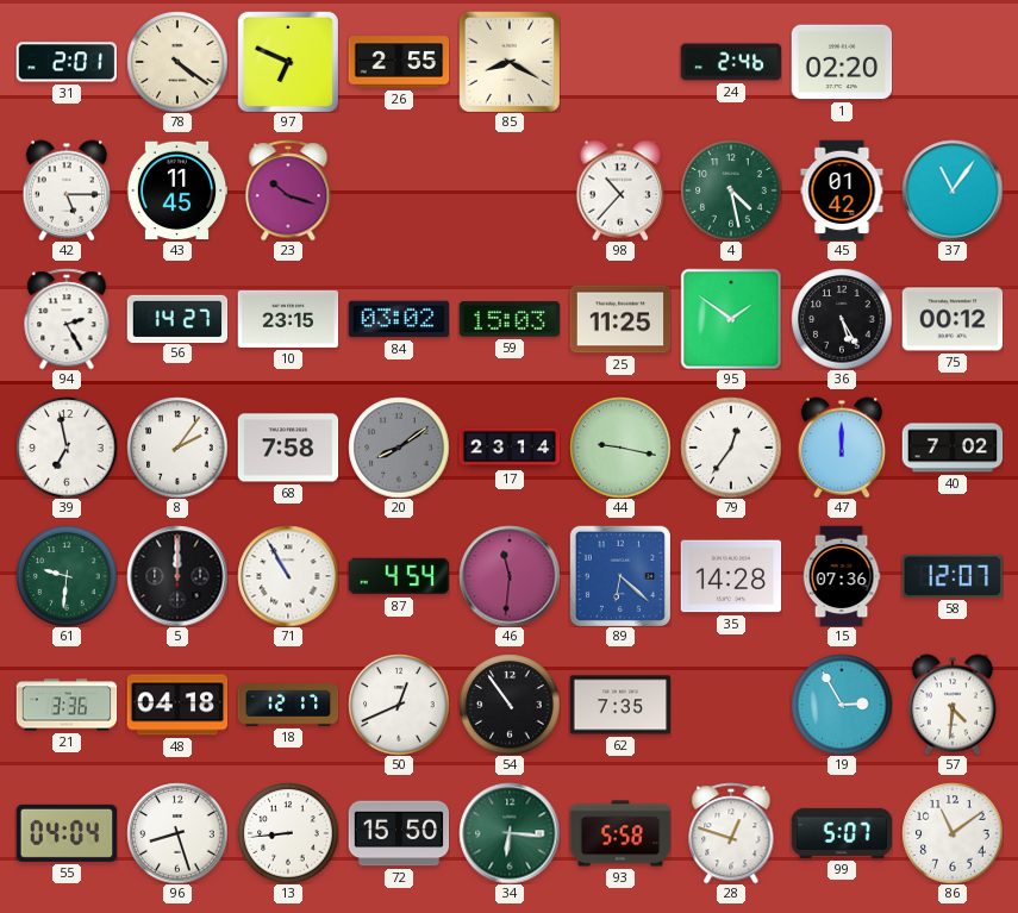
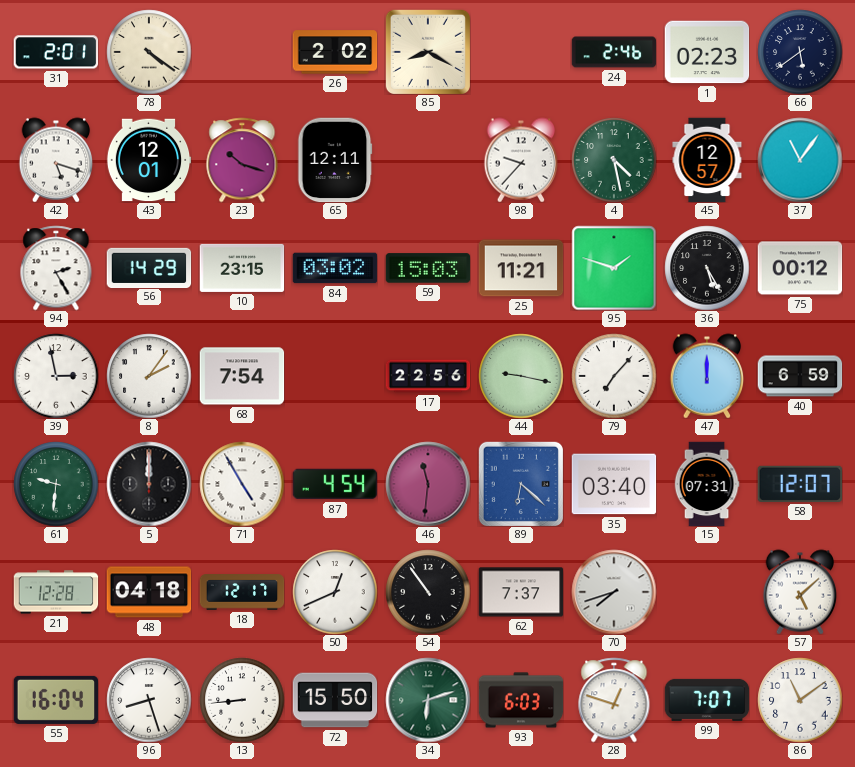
97: 6:49 -> none (288, 62)
26: 2:55 -> 2:02 (335, 52)
1: 02:20 -> 02:23 (707, 52)
66: none -> 5:39 (800, 52)
42: 5:15 -> 5:18 (56, 160)
43: 11:45 -> 12:01 (149, 160)
65: none -> 12:11 (335, 160)
98: 10:37 -> 9:37 (521, 160)
45: 01:42 -> 12:57 (707, 160)
56: 14:27 -> 14:29 (149, 267)
25: 11:25 -> 11:21 (521, 268)
95: 1:51 -> 1:48 (614, 268)
39: 6:58 -> 2:58 (56, 376)
68: 7:58 -> 7:54 (242, 376)
20: 8:09 -> none (399, 448)
17: 23:14 -> 22:56 (428, 376)
79: 12:36 -> 7:07 (614, 376)
40: 7:02 -> 6:59 (800, 376)
71: 10:55 -> 4:55 (242, 484)
35: 14:28 -> 03:40 (614, 484)
15: 07:36 -> 07:31 (707, 484)
21: 3:36 -> 12:28 (56, 592)
62: 7:35 -> 7:37 (521, 592)
70: none -> 7:42 (614, 592)
19: 2:55 -> none (842, 705)
57: 4:31 -> 5:08 (800, 592)
55: 04:04 -> 16:04 (56, 700)
34: 6:16 -> 6:12 (428, 700)
93: 5:58 -> 6:03 (521, 700)
99: 5:07 -> 7:07 (707, 700)
